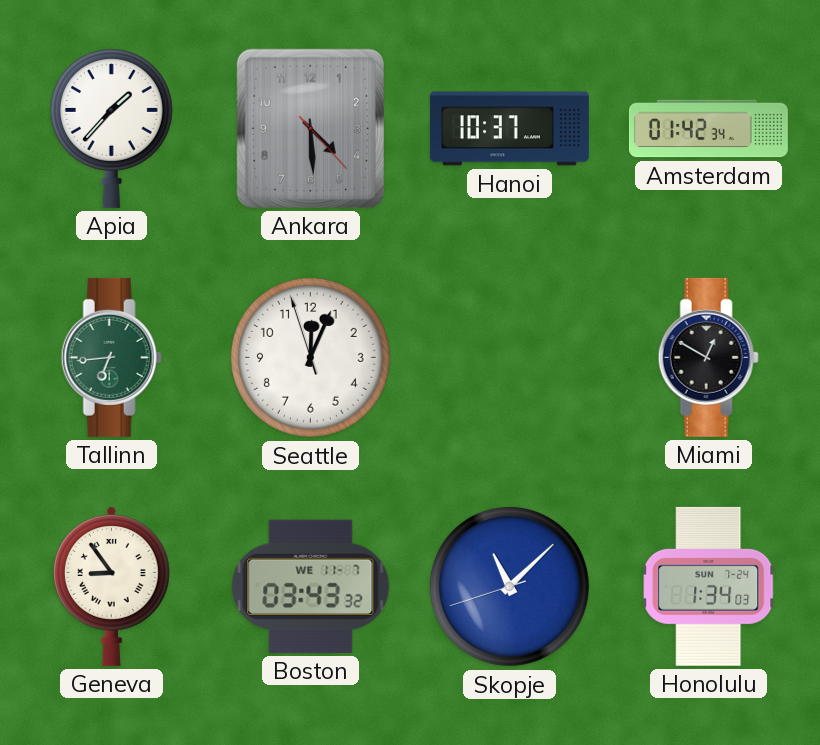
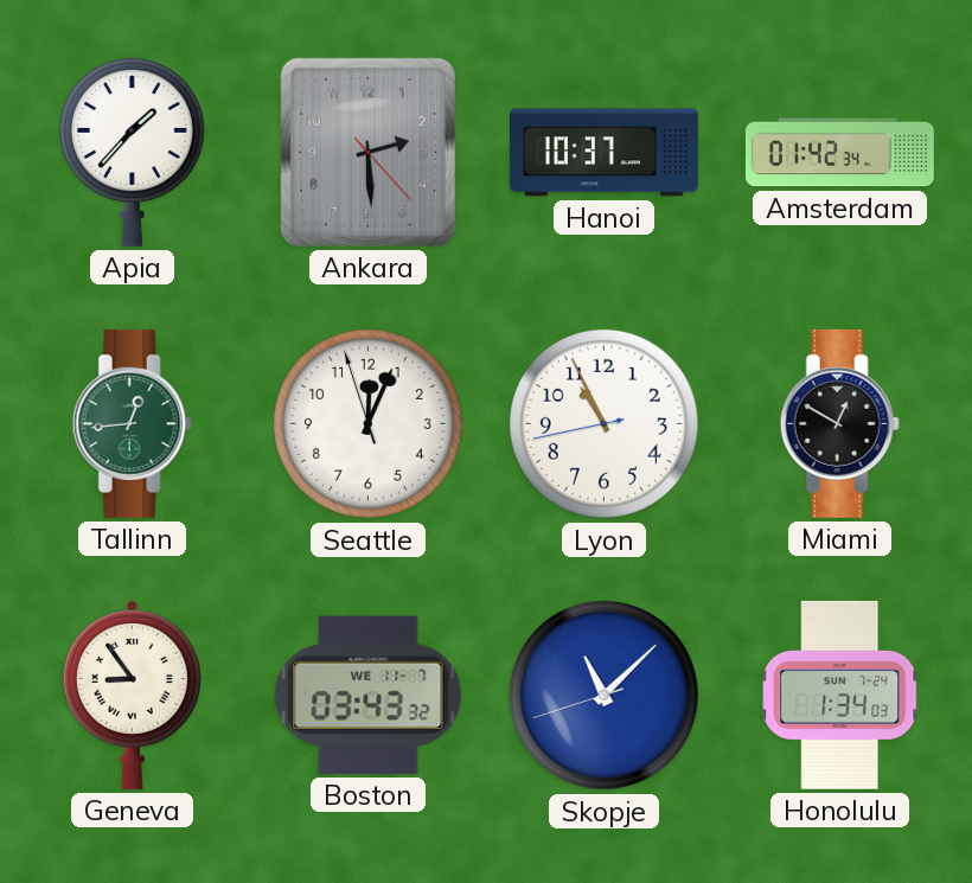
Ankara: 4:29 -> 2:29 (367, 152)
Tallinn: 6:44 -> 12:44 (132, 423)
Lyon: none -> 10:55 (603, 423)
